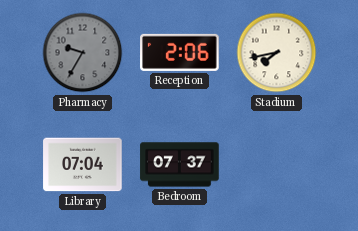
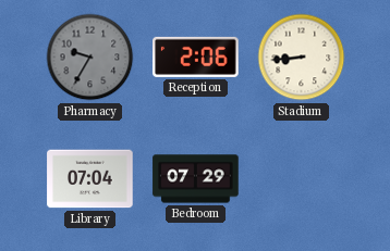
Stadium: 7:43 -> 8:44 (302, 58)
Bedroom: 07:37 -> 07:29 (196, 179)
